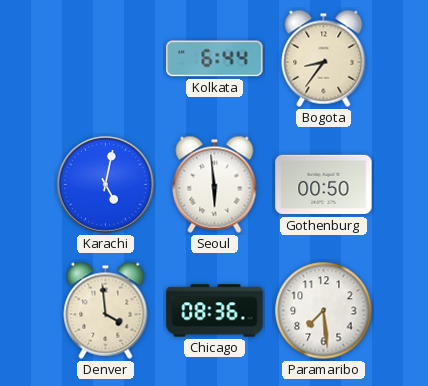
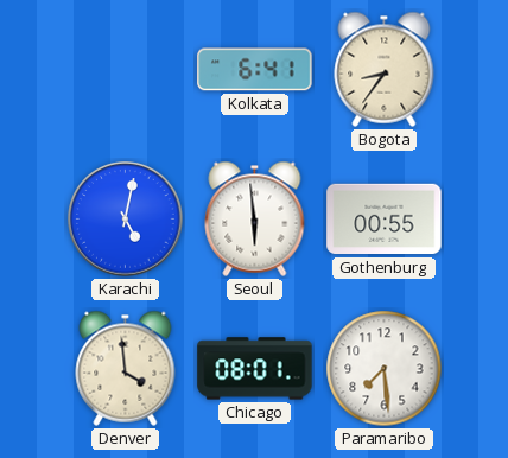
Kolkata: 6:44 -> 6:41 (255, 70)
Gothenburg: 00:50 -> 00:55 (385, 220)
Chicago: 08:36 -> 08:01 (255, 369)
